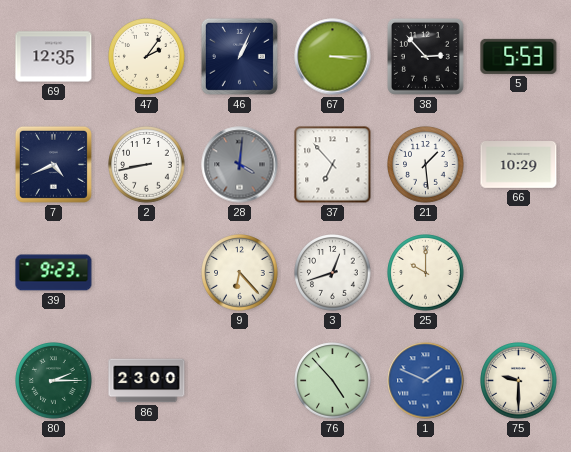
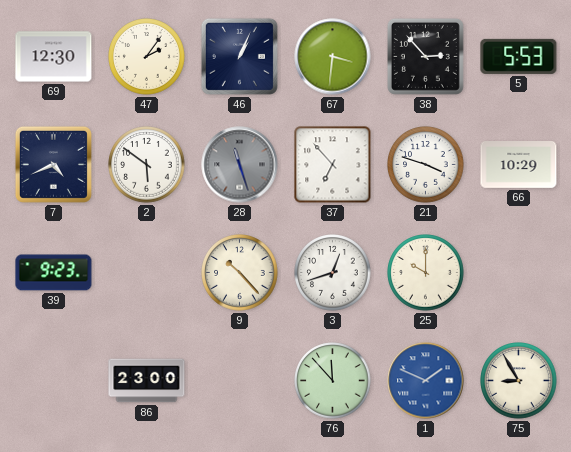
69: 12:35 -> 12:30 (54, 57)
67: 3:15 -> 3:31 (333, 57)
2: 8:43 -> 5:51 (147, 165)
28: 4:01 -> 11:27 (240, 165)
21: 1:29 -> 3:48 (426, 165)
9: 6:23 -> 10:23 (240, 273)
80: 2:15 -> none (54, 381)
76: 4:53 -> 11:53 (333, 381)
75: 9:30 -> 8:55 (519, 381)
